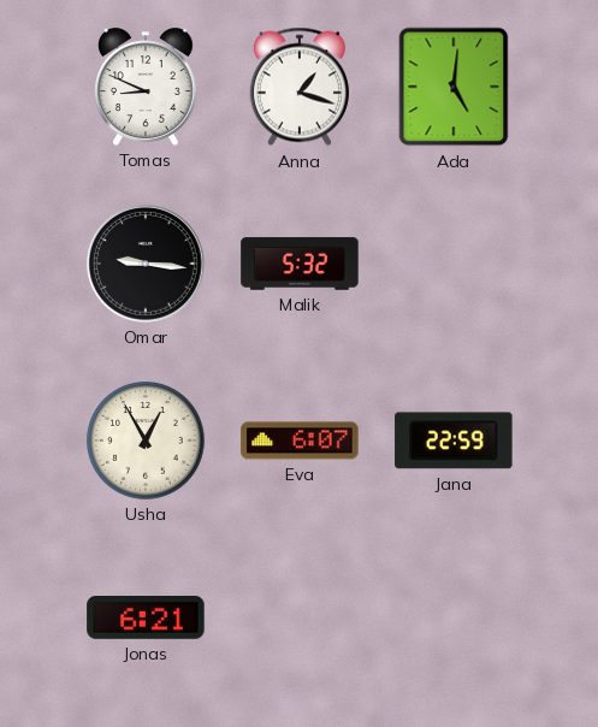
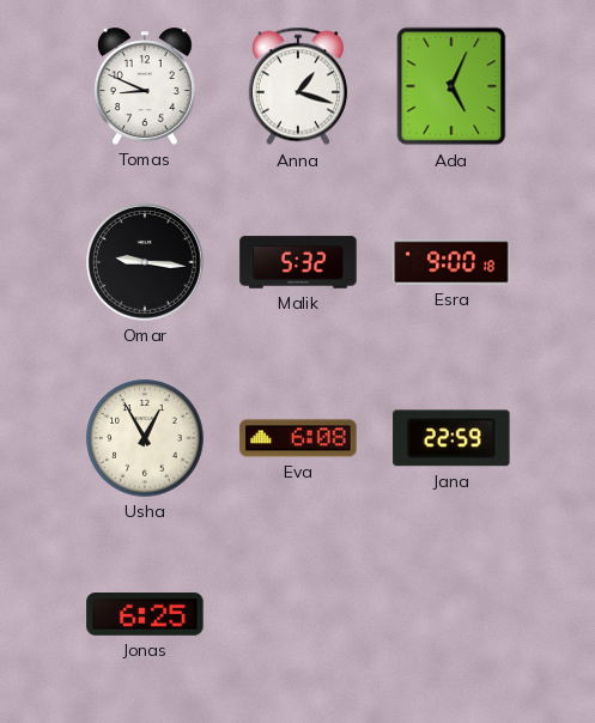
Ada: 5:01 -> 5:04 (451, 86)
Esra: none -> 9:00 (451, 262)
Eva: 6:07 -> 6:08 (298, 438)
Jonas: 6:21 -> 6:25 (145, 615)
